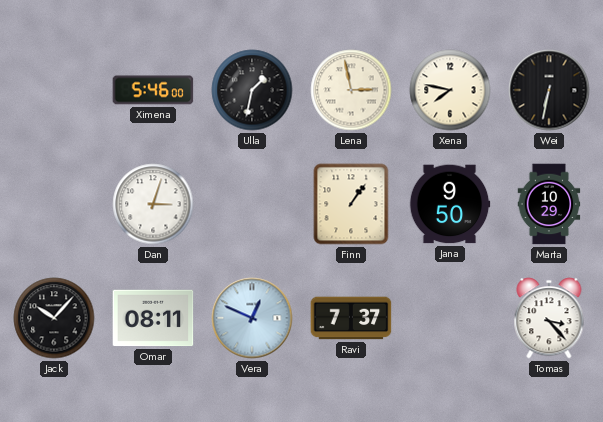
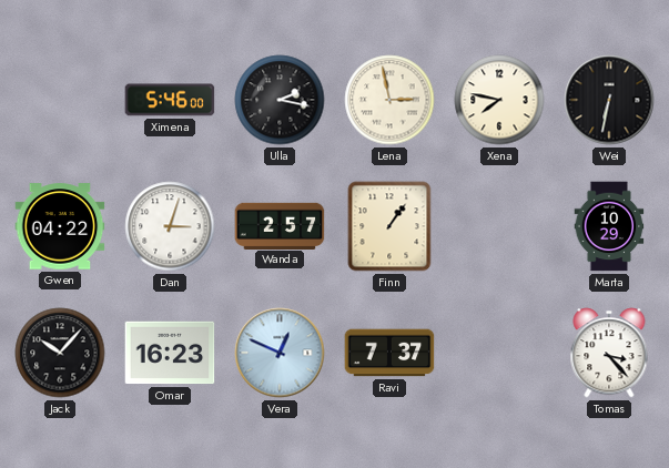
Ulla: 1:32 -> 2:17 (280, 100)
Gwen: none -> 04:22 (60, 226)
Wanda: none -> 2:57 (280, 225)
Jana: 9:50 -> none (450, 204)
Omar: 08:11 -> 16:23 (170, 353)
